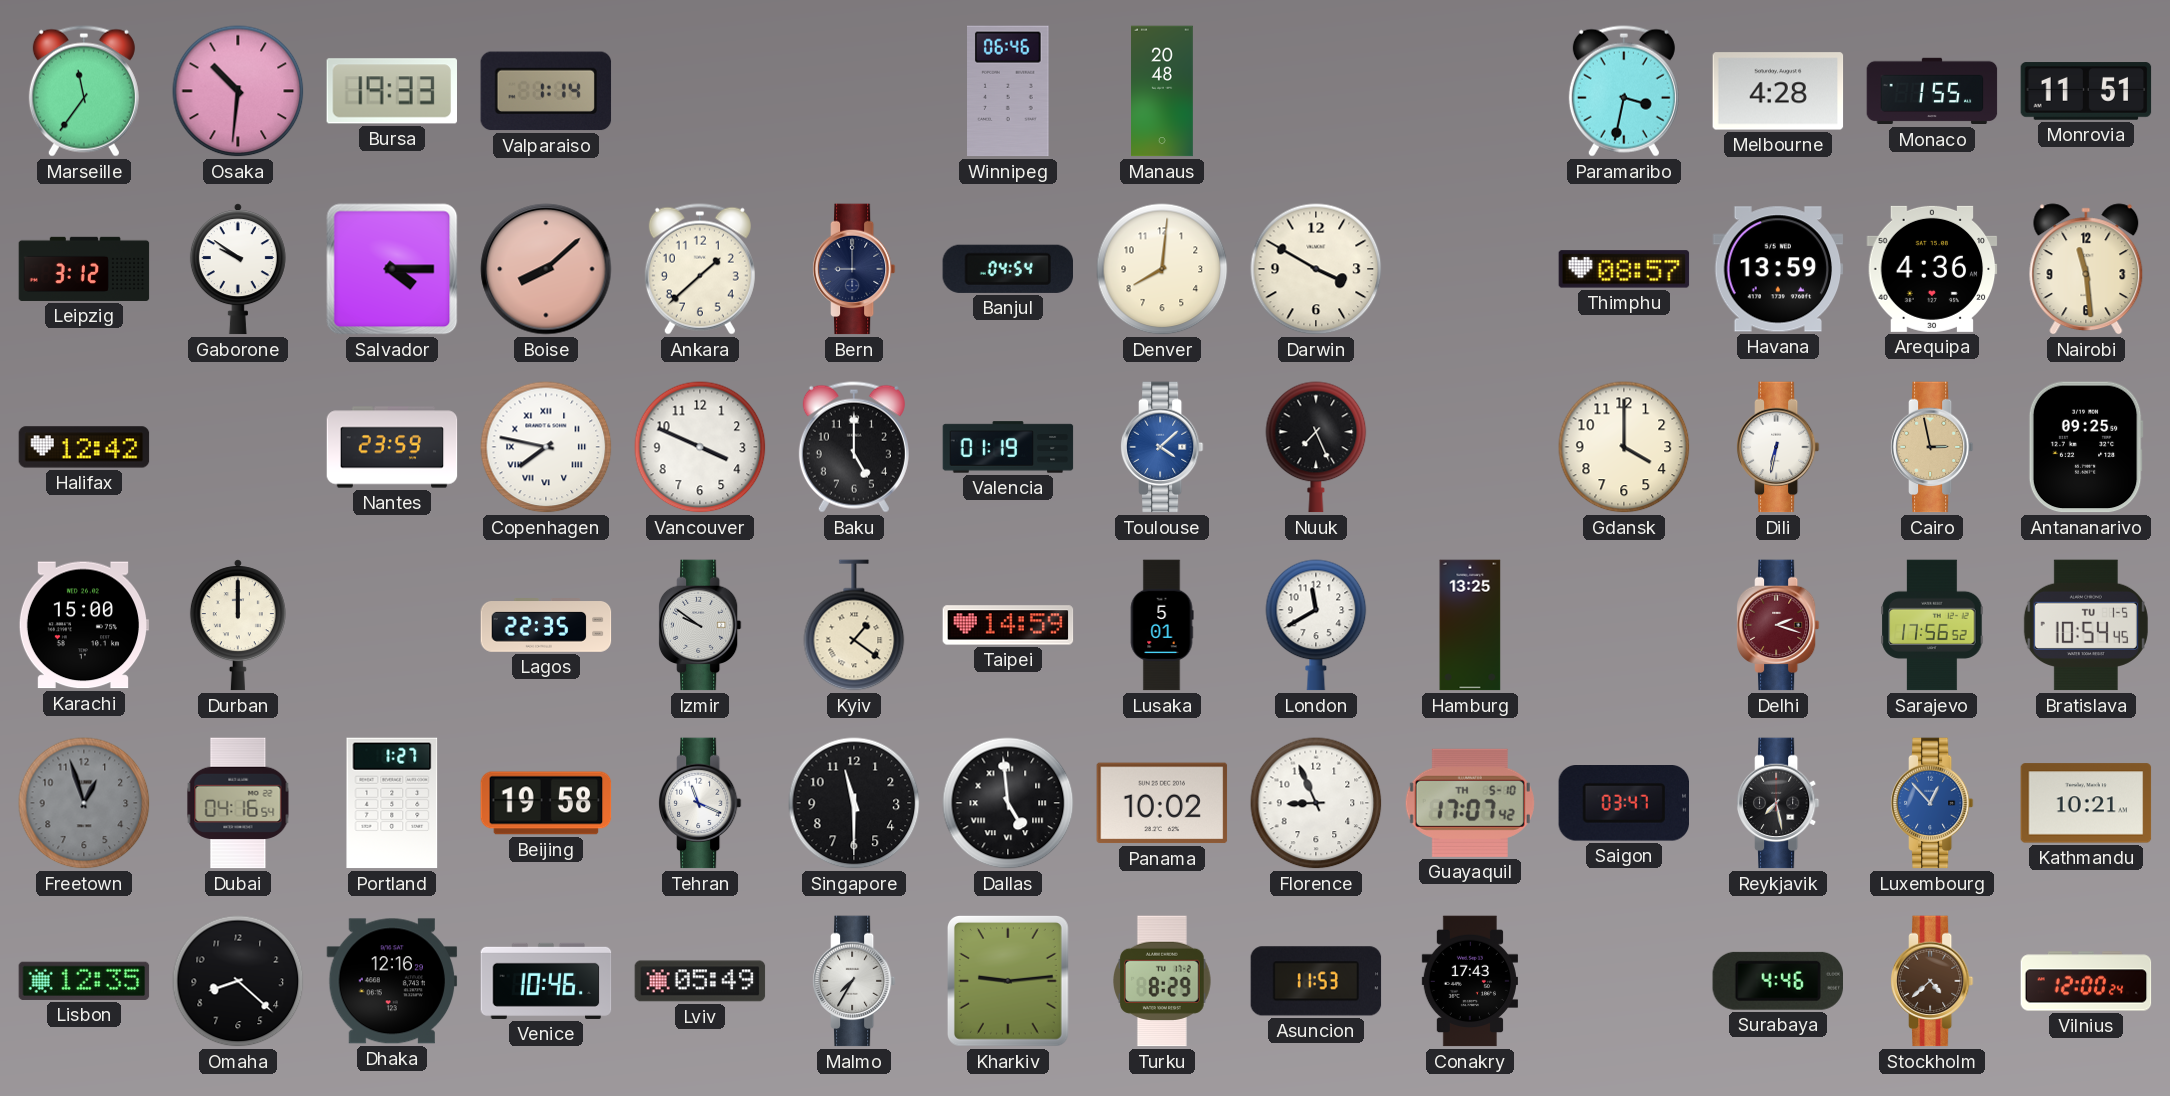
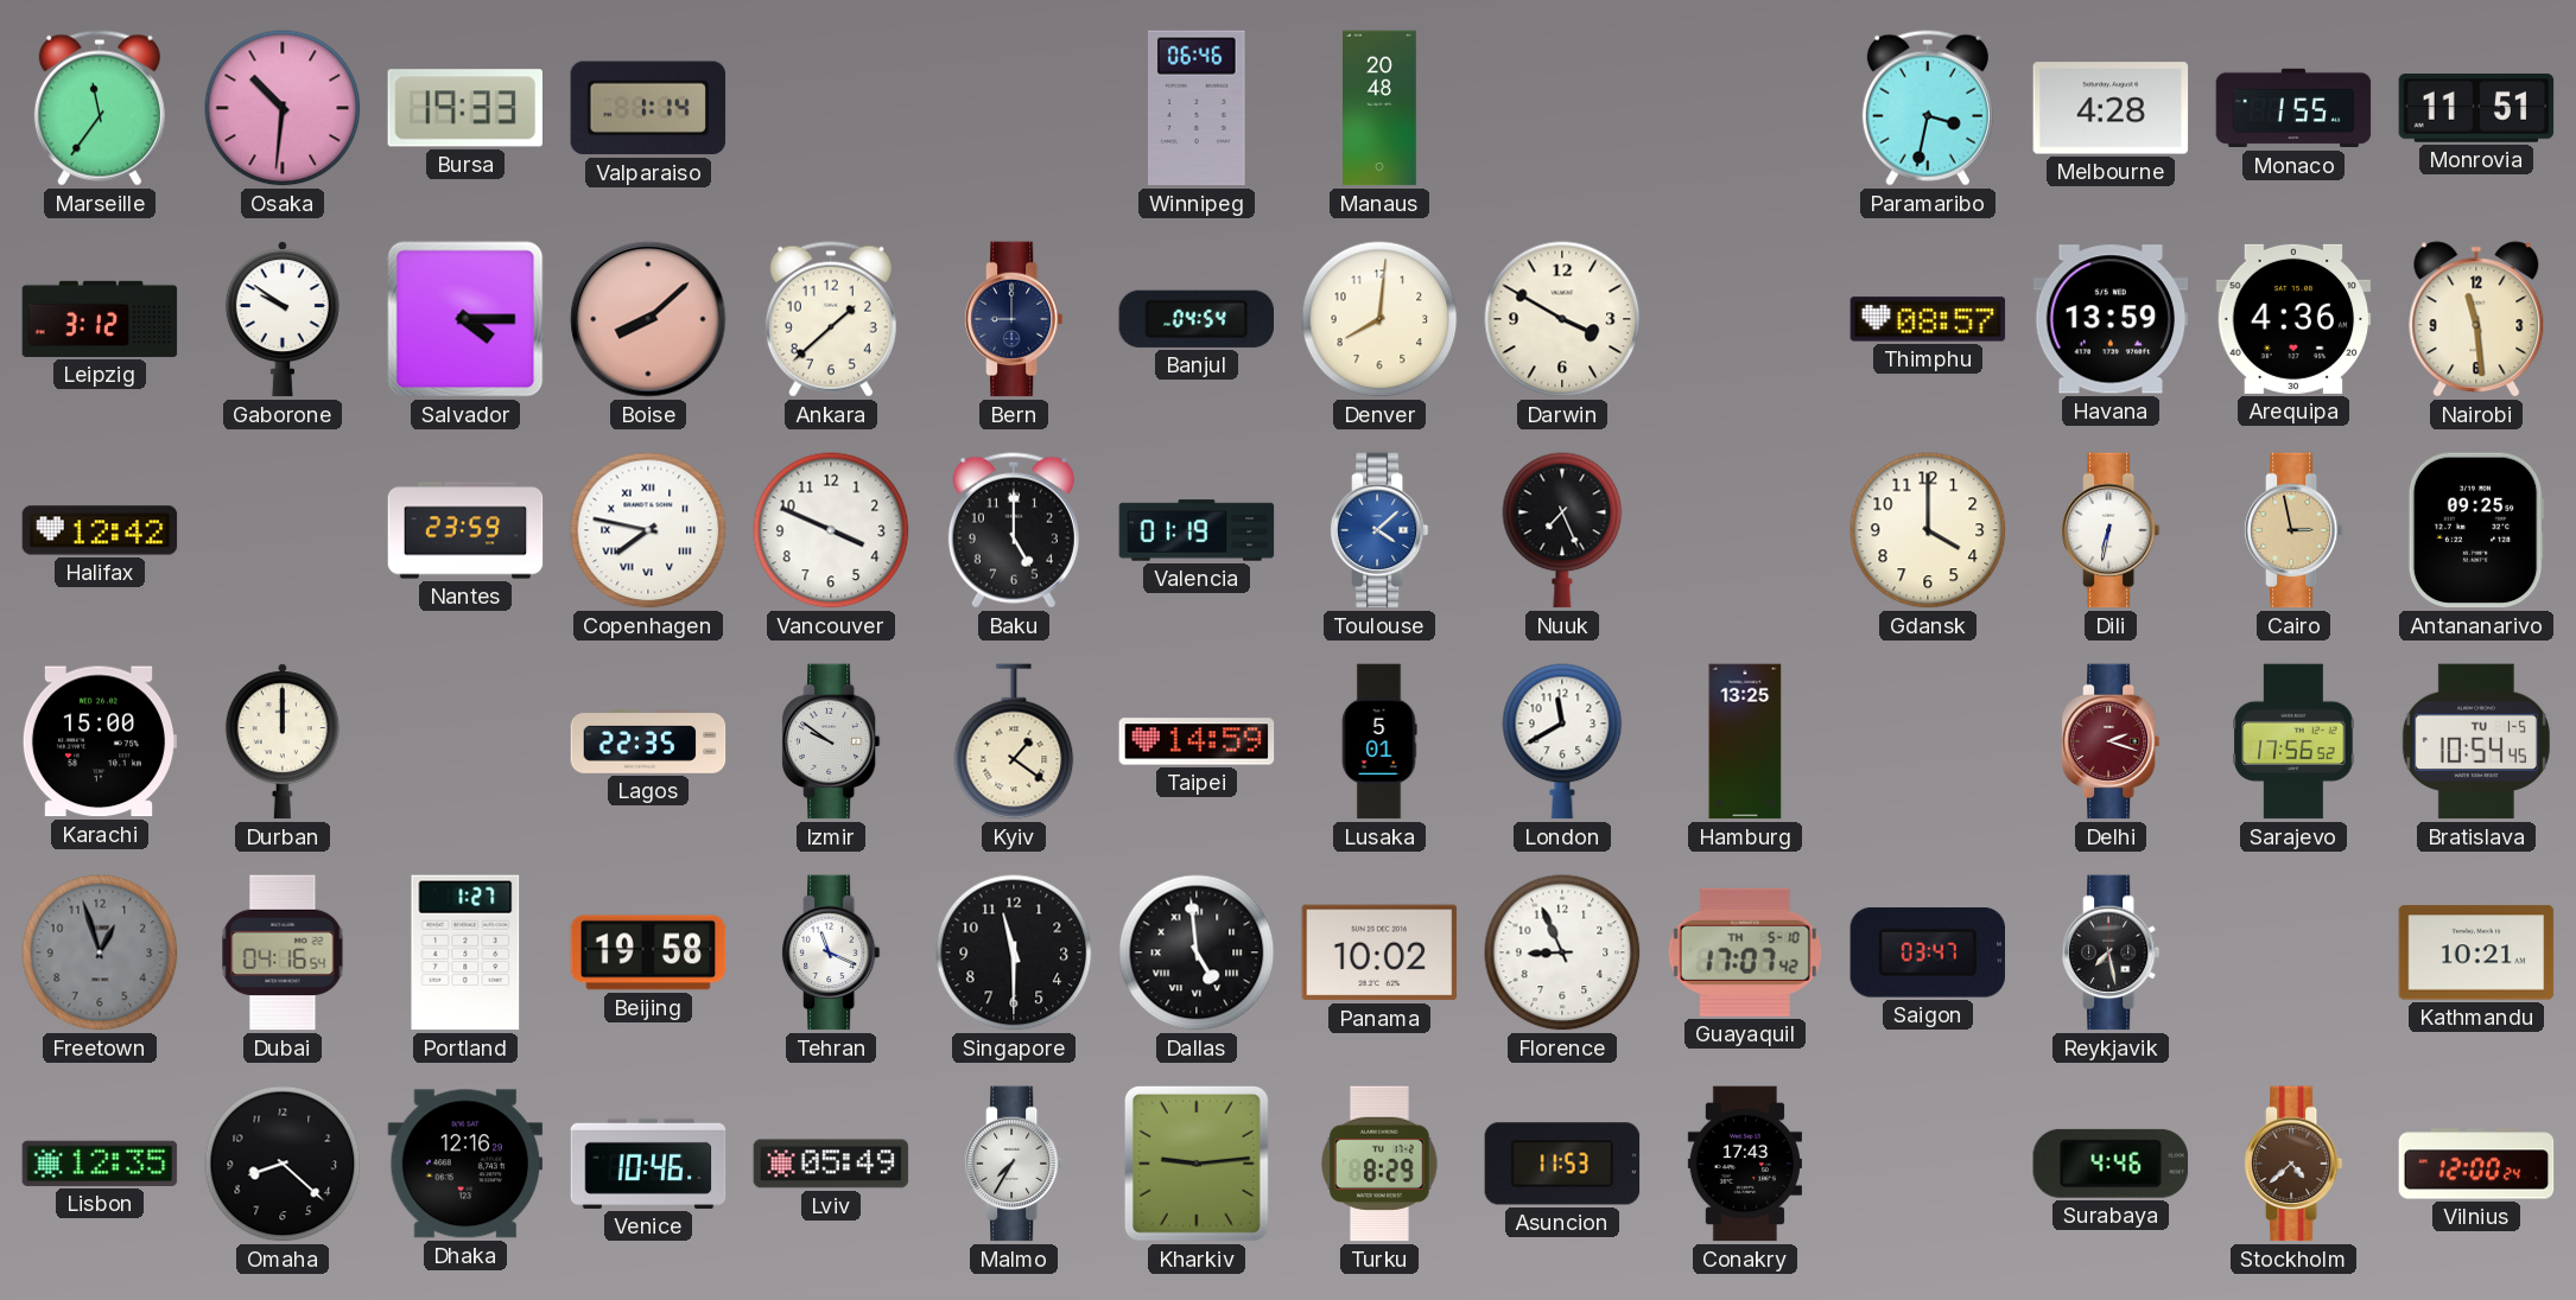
Luxembourg: 12:53 -> none (1932, 803)
